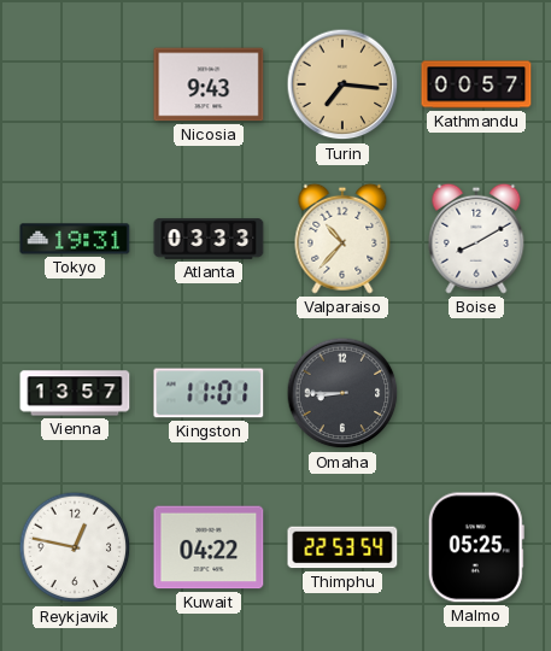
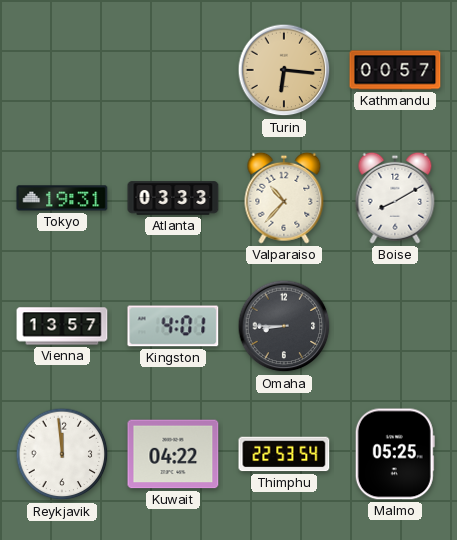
Nicosia: 9:43 -> none (209, 84)
Turin: 7:16 -> 6:16 (284, 70)
Kingston: 11:01 -> 4:01 (173, 326)
Reykjavik: 12:47 -> 11:59 (62, 454)
